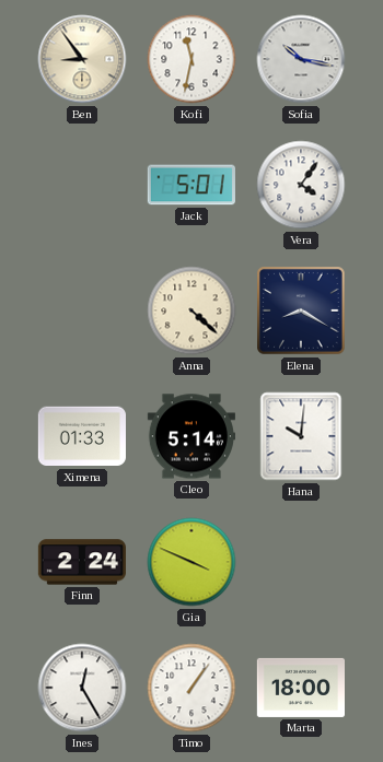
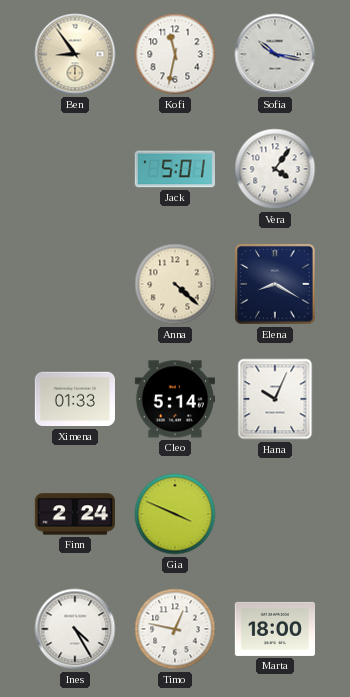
Hana: 10:01 -> 10:04 (275, 399)
Ines: 12:25 -> 4:25 (75, 629)
Timo: 1:06 -> 12:47 (175, 629)
